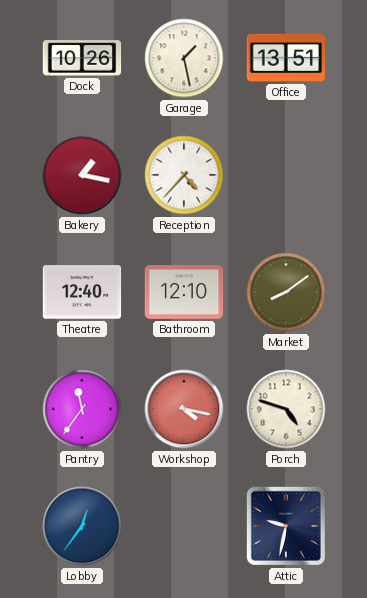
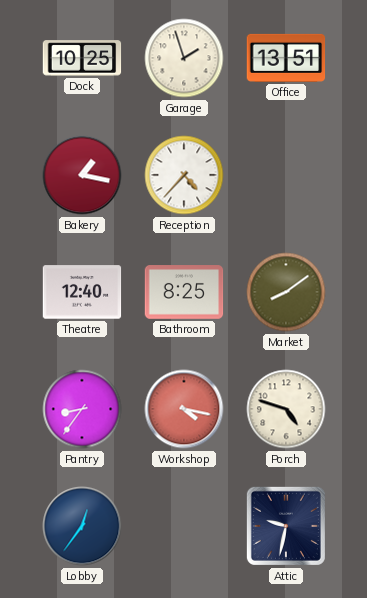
Dock: 10:26 -> 10:25 (82, 58)
Garage: 1:28 -> 1:57 (184, 58)
Bathroom: 12:10 -> 8:25 (184, 292)
Pantry: 11:36 -> 8:36 (82, 409)
